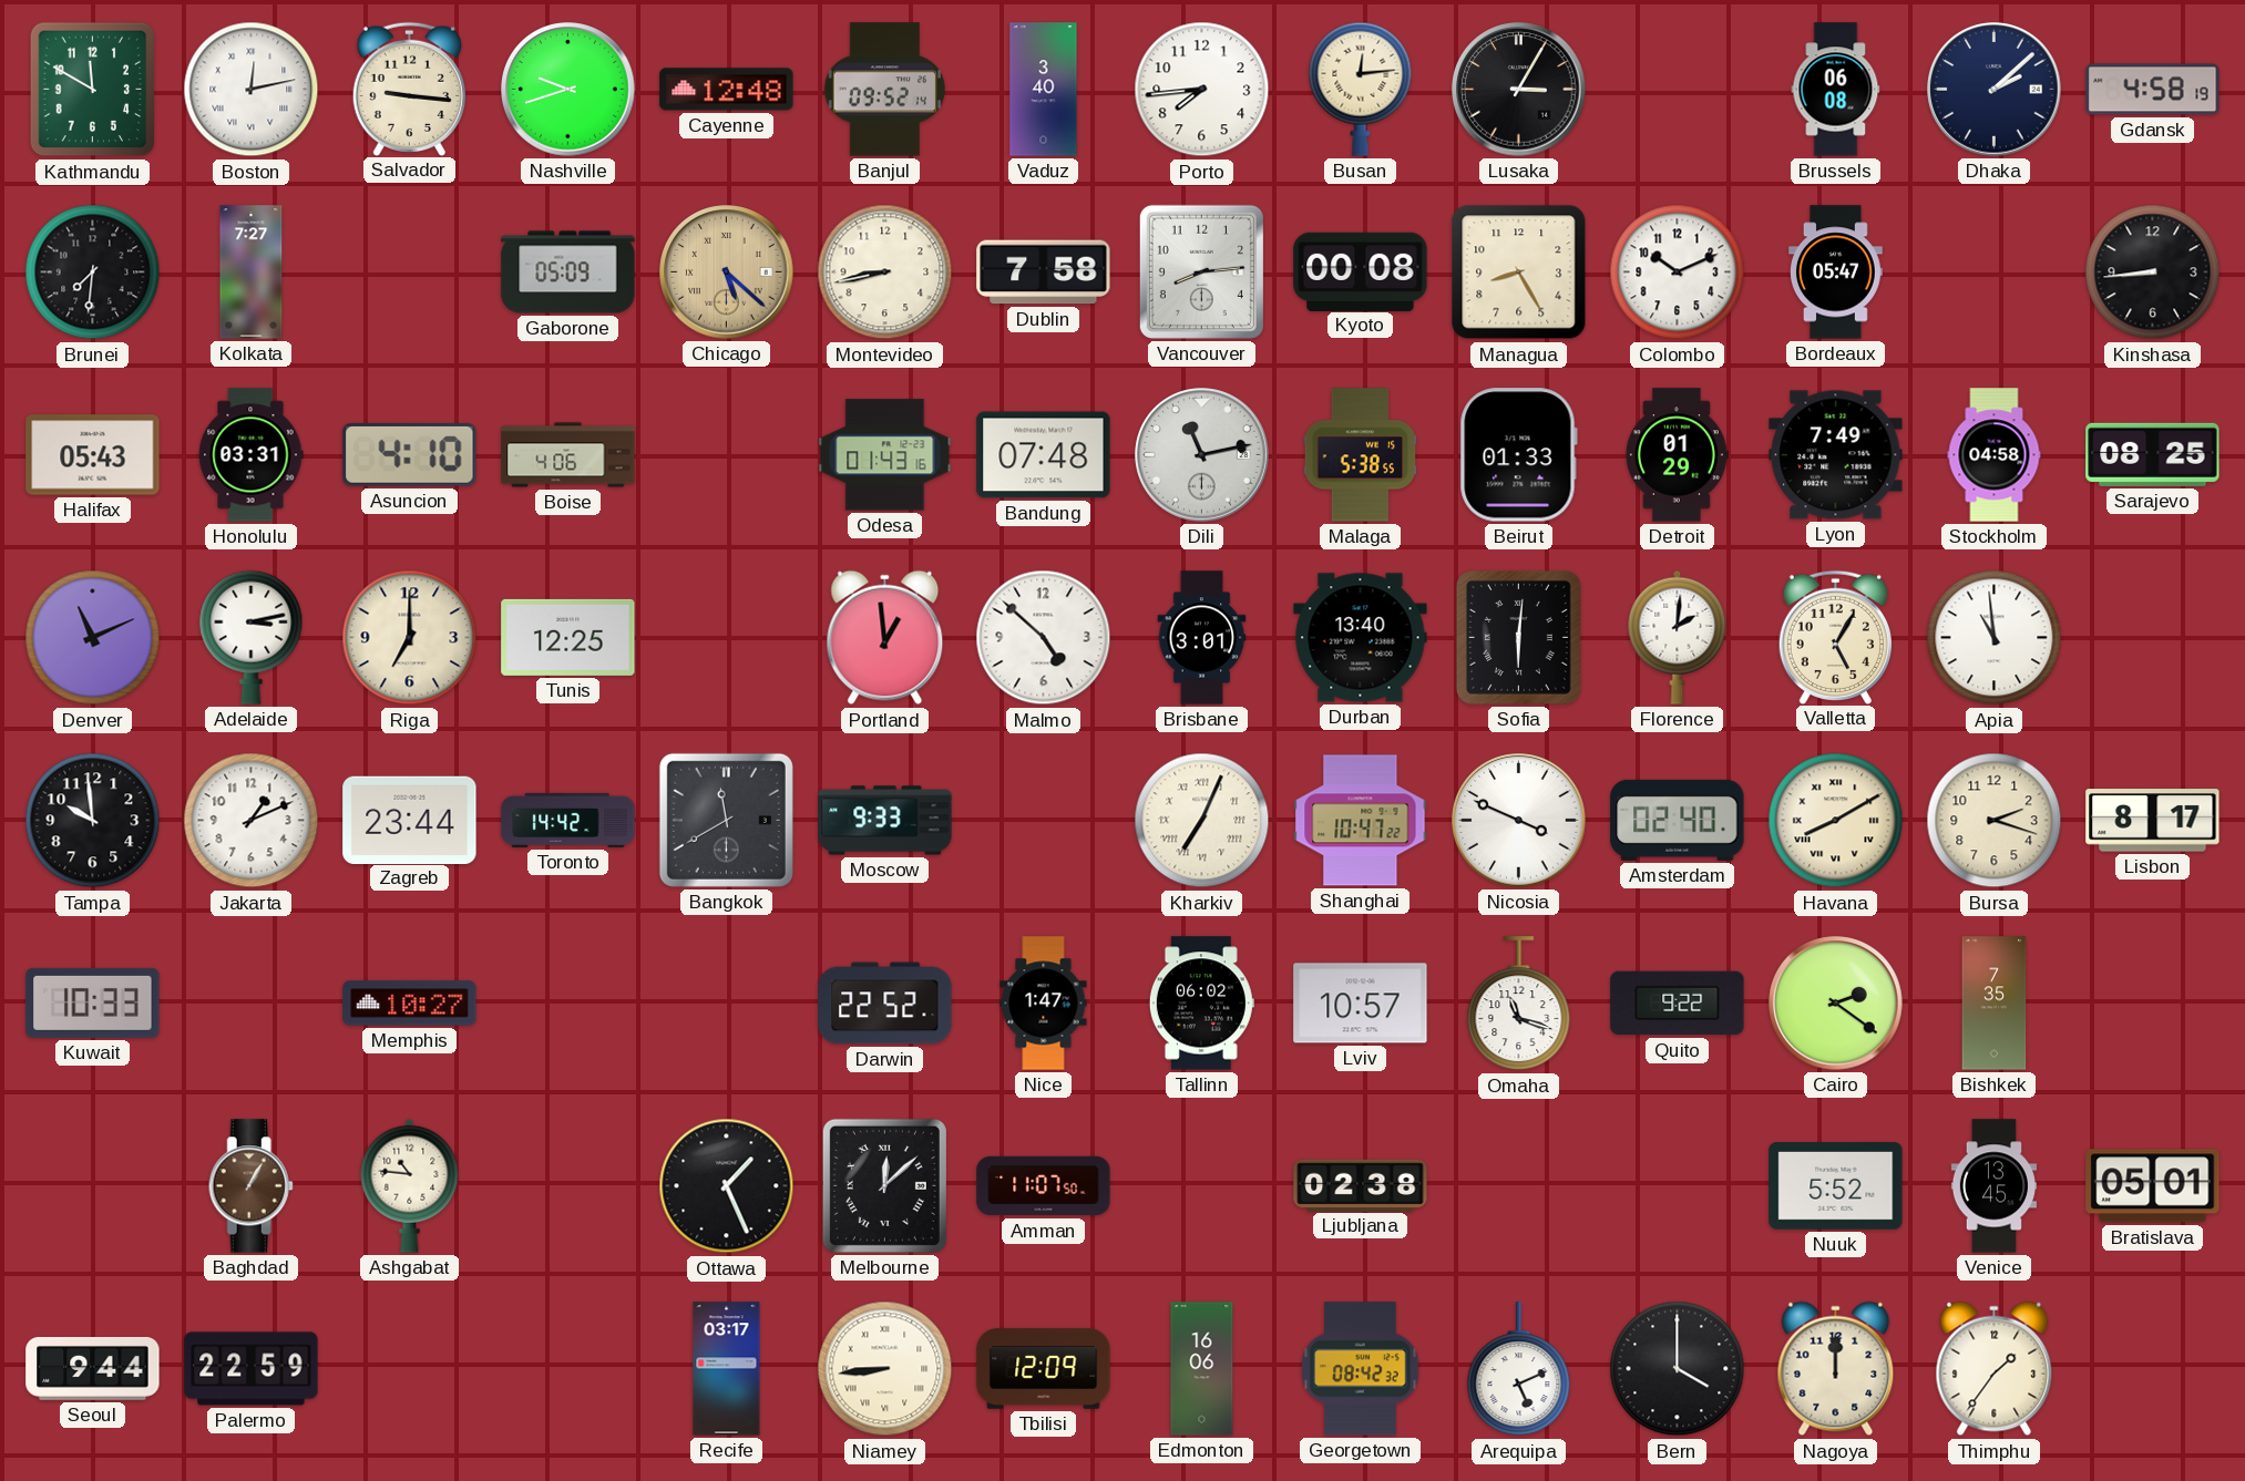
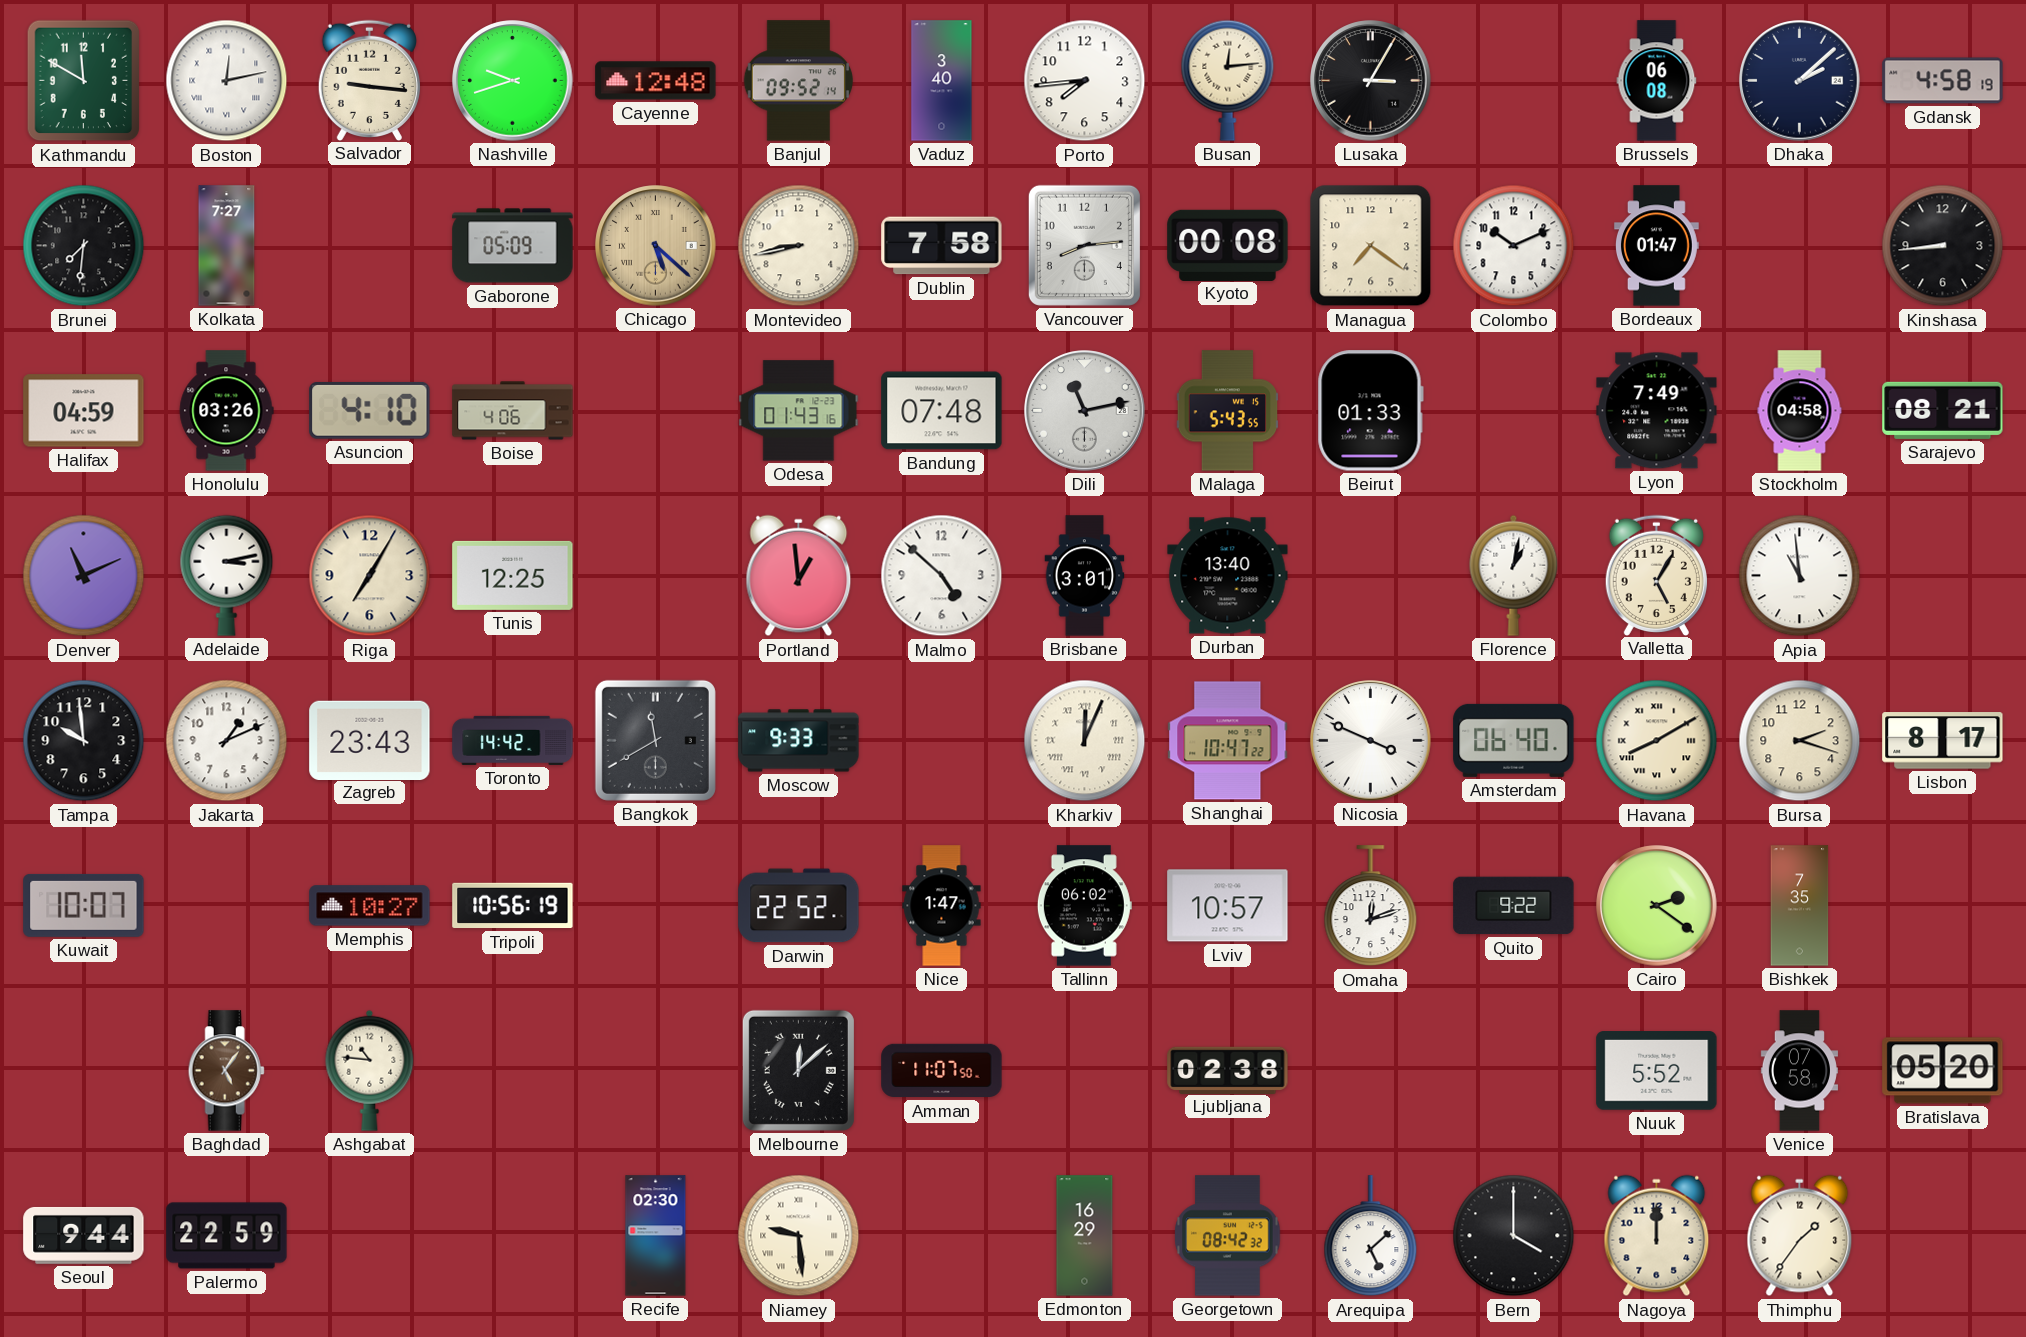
Managua: 8:25 -> 7:21 (1371, 246)
Bordeaux: 05:47 -> 01:47 (1656, 246)
Halifax: 05:43 -> 04:59 (84, 411)
Honolulu: 03:31 -> 03:26 (226, 411)
Malaga: 5:38 -> 5:43 (1228, 411)
Detroit: 01:29 -> none (1677, 455)
Sarajevo: 08:25 -> 08:21 (1943, 410)
Riga: 7:00 -> 7:05 (370, 576)
Sofia: 6:01 -> none (1518, 637)
Florence: 2:01 -> 1:02 (1514, 575)
Zagreb: 23:44 -> 23:43 (370, 740)
Kharkiv: 7:04 -> 12:04 (1085, 741)
Amsterdam: 02:40 -> 06:40 (1514, 740)
Kuwait: 10:33 -> 10:07 (84, 905)
Tripoli: none -> 10:56 (513, 906)
Omaha: 11:18 -> 12:12 (1371, 906)
Baghdad: 1:05 -> 5:06 (226, 1071)
Ottawa: 1:26 -> none (727, 1186)
Venice: 13:45 -> 07:58 (1799, 1071)
Bratislava: 05:01 -> 05:20 (1943, 1071)
Recife: 03:17 -> 02:30 (656, 1236)
Niamey: 8:44 -> 9:29 (799, 1236)
Tbilisi: 12:09 -> none (1044, 1369)
Edmonton: 16:06 -> 16:29 (1085, 1236)
Arequipa: 5:11 -> 5:08 (1371, 1236)
